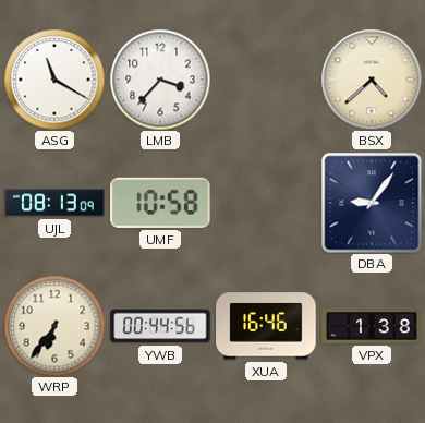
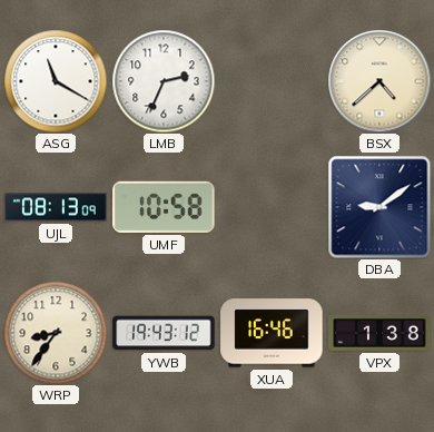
LMB: 3:37 -> 2:34 (164, 81)
DBA: 9:06 -> 9:09 (379, 207)
WRP: 6:36 -> 8:36 (56, 333)
YWB: 00:44 -> 19:43 (164, 333)
